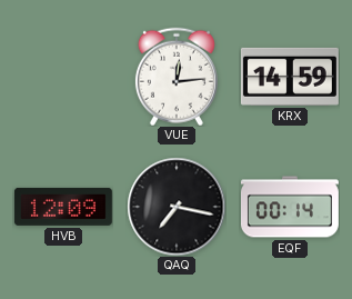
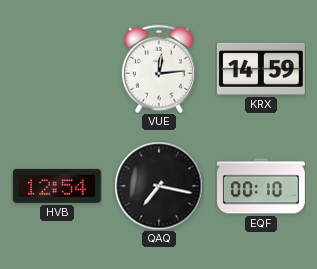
HVB: 12:09 -> 12:54 (57, 186)
EQF: 00:14 -> 00:10 (261, 186)
